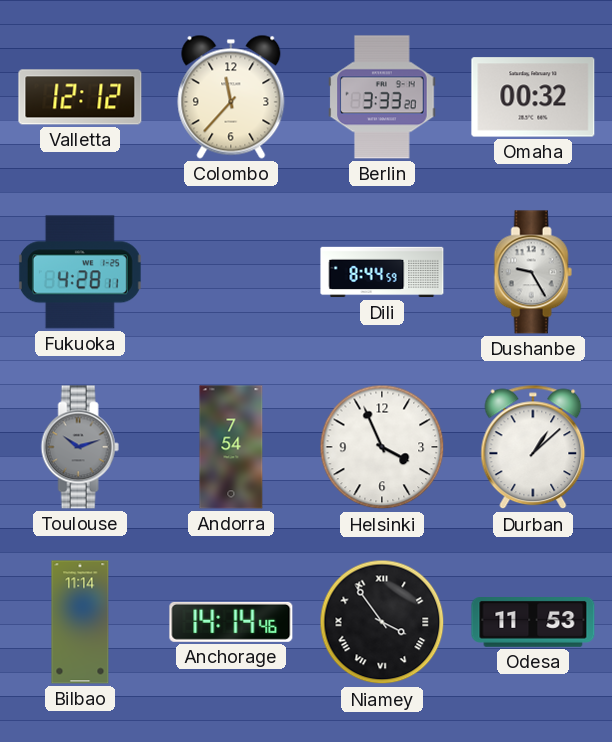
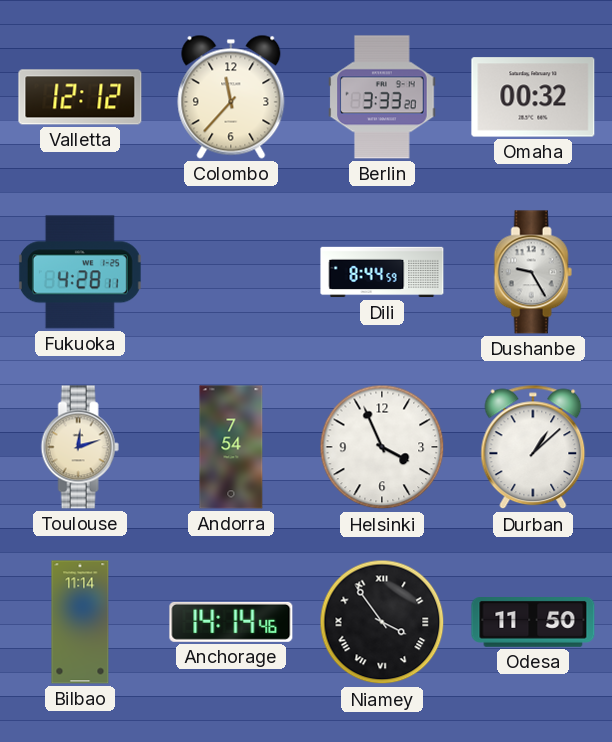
Toulouse: 10:12 -> 12:12 (80, 447)
Toulouse dial: grey -> cream (80, 447)
Odesa: 11:53 -> 11:50 (533, 623)
